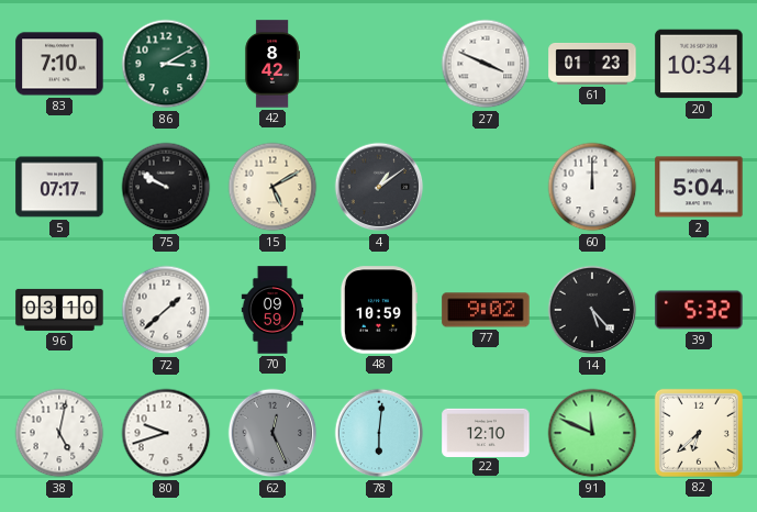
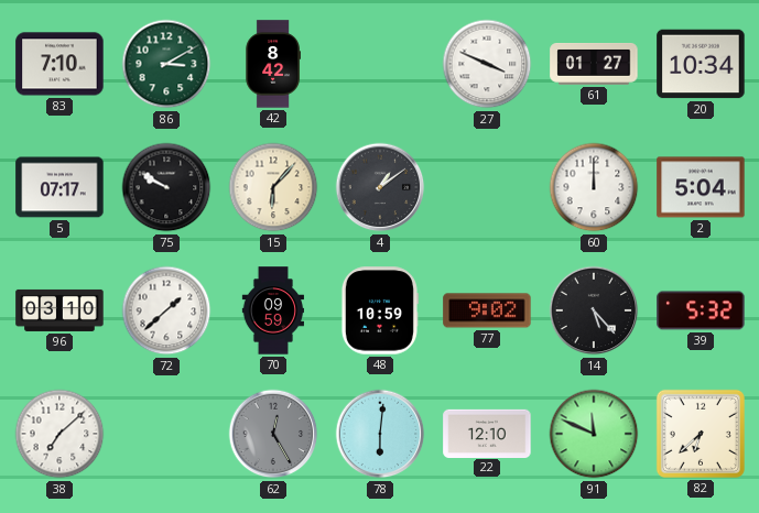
61: 01:23 -> 01:27 (594, 65)
15: 5:10 -> 6:07 (273, 187)
38: 5:02 -> 7:08 (59, 434)
80: 9:42 -> none (166, 433)
62: 12:26 -> 12:25 (273, 434)
